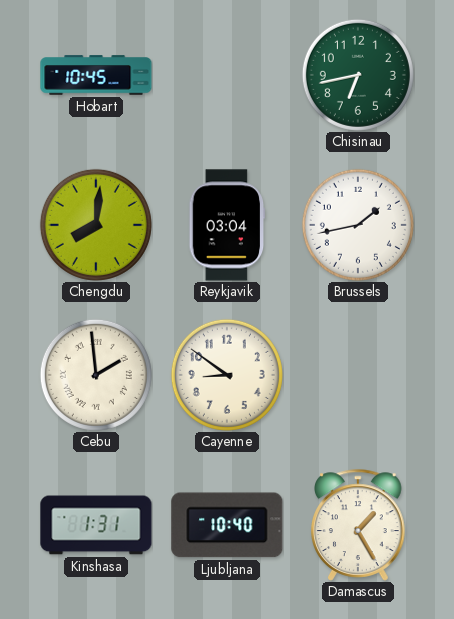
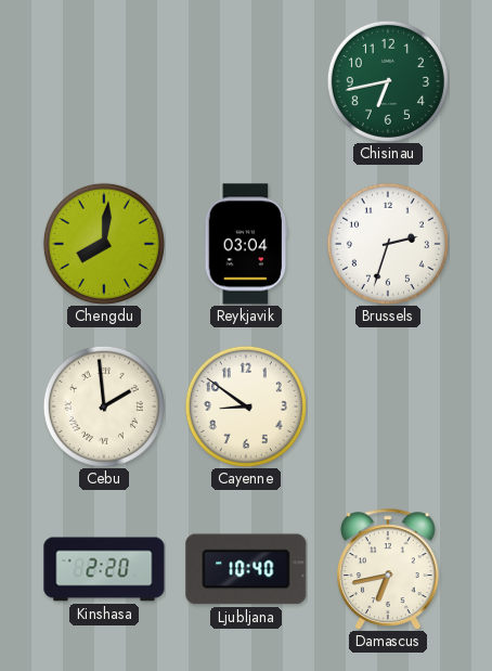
Hobart: 10:45 -> none (96, 75)
Brussels: 1:43 -> 2:33 (388, 244)
Kinshasa: 1:31 -> 2:20 (104, 569)
Damascus: 1:25 -> 6:43 (389, 569)
